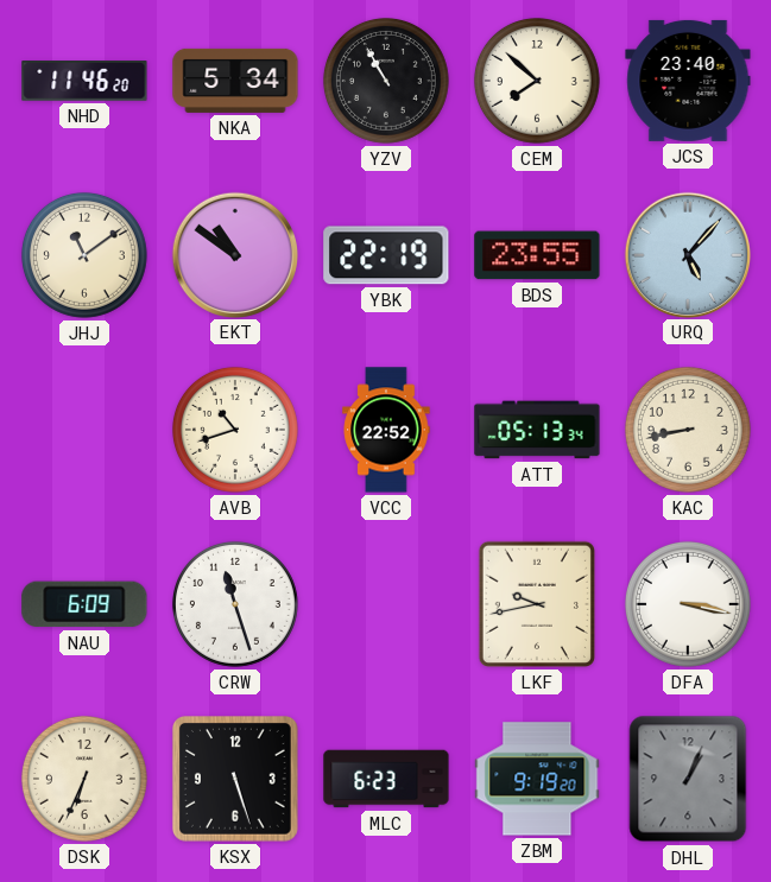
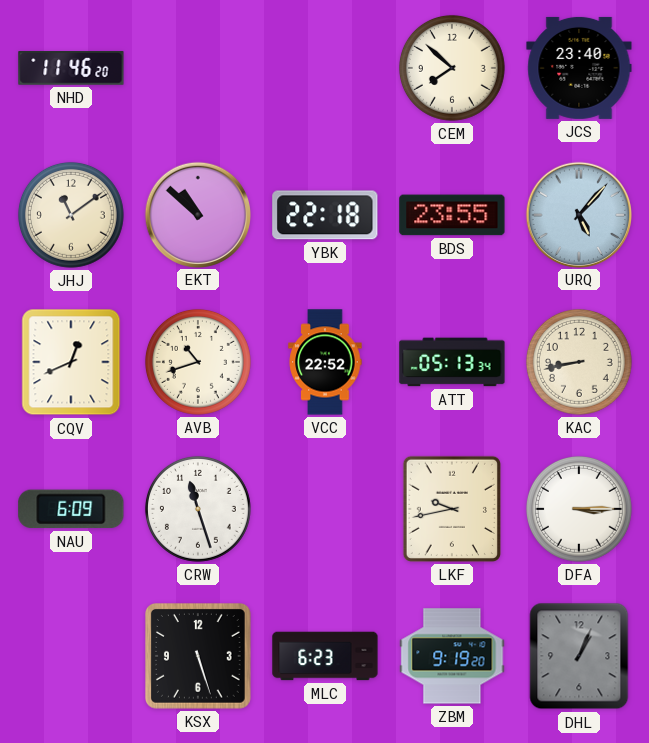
NKA: 5:34 -> none (235, 81)
YZV: 10:55 -> none (386, 81)
EKT: 10:51 -> 10:52 (197, 214)
YBK: 22:19 -> 22:18 (325, 215)
CQV: none -> 12:41 (71, 362)
DFA: 3:17 -> 3:15 (579, 509)
DSK: 6:34 -> none (84, 779)
